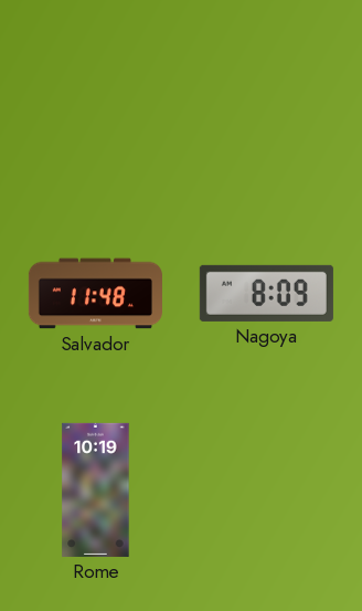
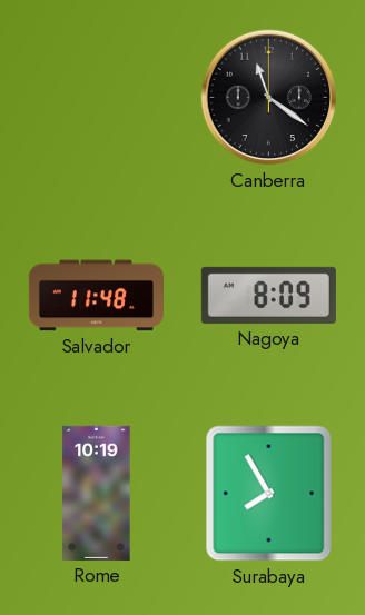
Canberra: none -> 11:21 (269, 98)
Surabaya: none -> 7:55 (269, 494)
